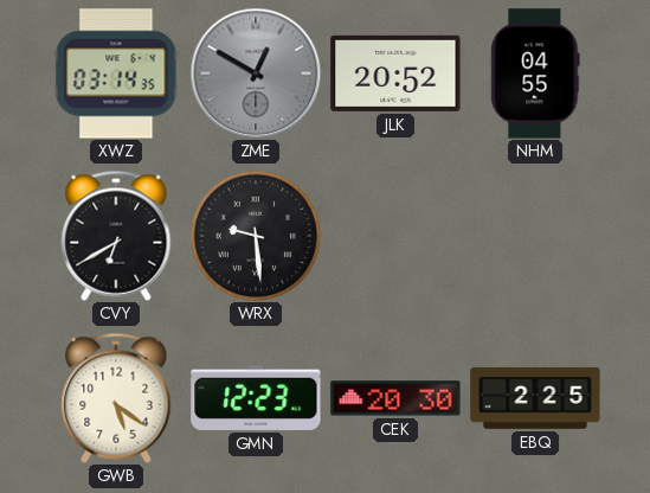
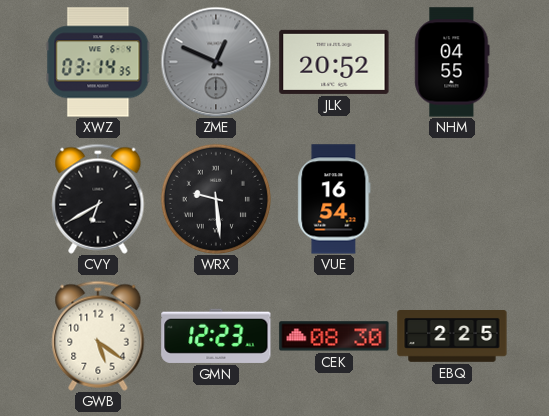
ZME: 12:50 -> 12:49 (216, 62)
VUE: none -> 16:54 (334, 199)
CEK: 20:30 -> 08:30 (334, 336)
